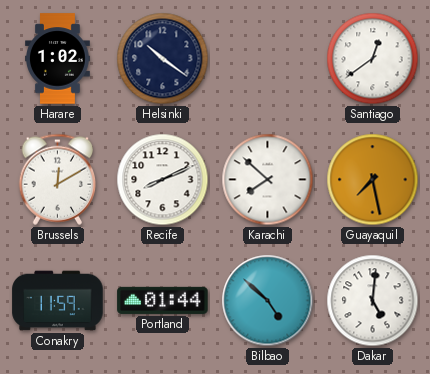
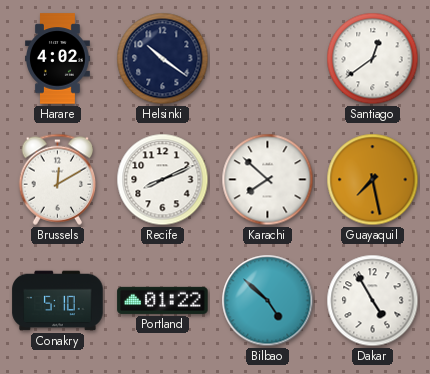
Harare: 1:02 -> 4:02 (58, 59)
Conakry: 11:59 -> 5:10 (58, 301)
Portland: 01:44 -> 01:22 (163, 300)
Dakar: 5:01 -> 4:55 (373, 301)
